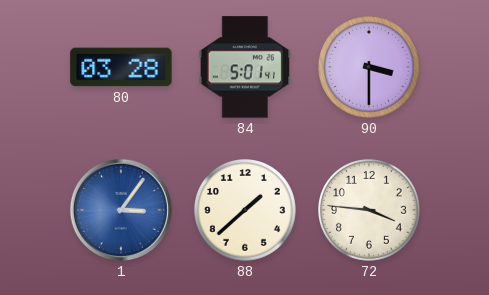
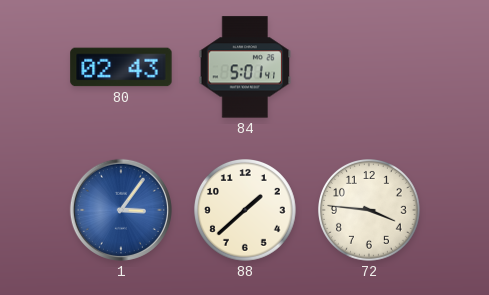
80: 03:28 -> 02:43 (121, 67)
90: 3:30 -> none (370, 68)
